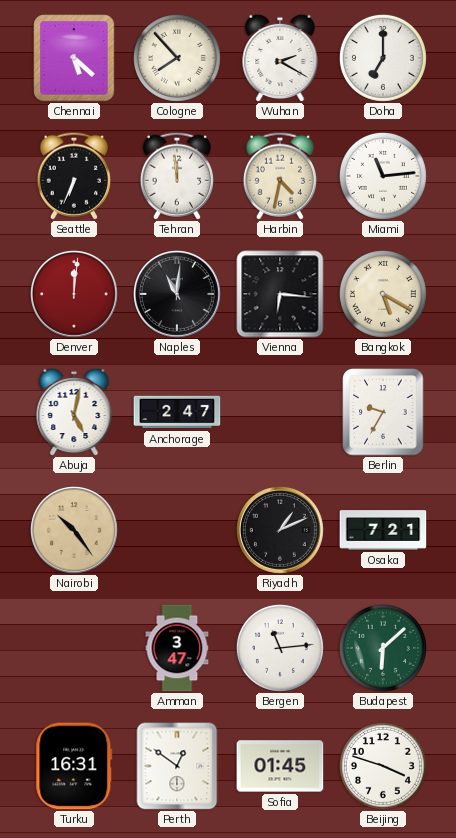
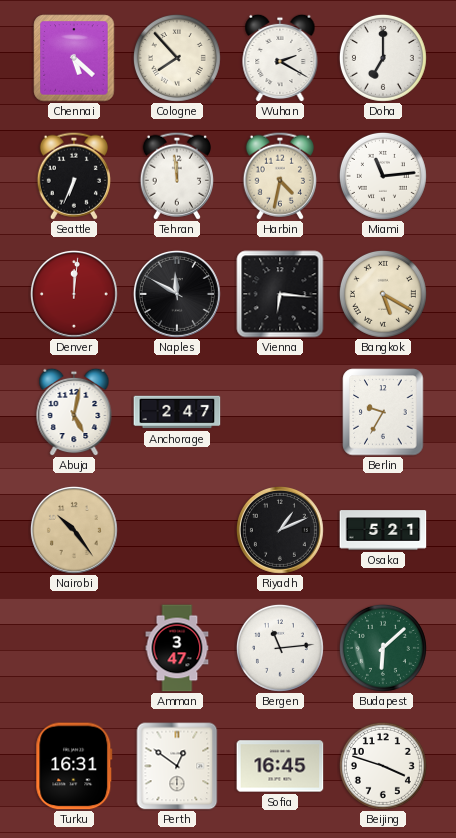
Naples: 11:01 -> 11:50 (177, 294)
Osaka: 7:21 -> 5:21 (383, 530)
Sofia: 01:45 -> 16:45 (280, 766)
